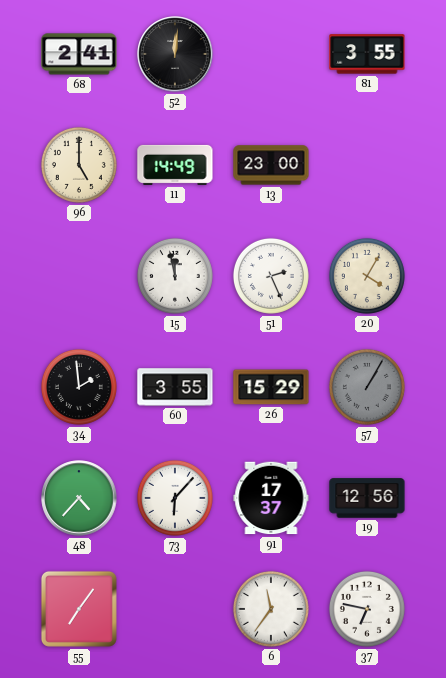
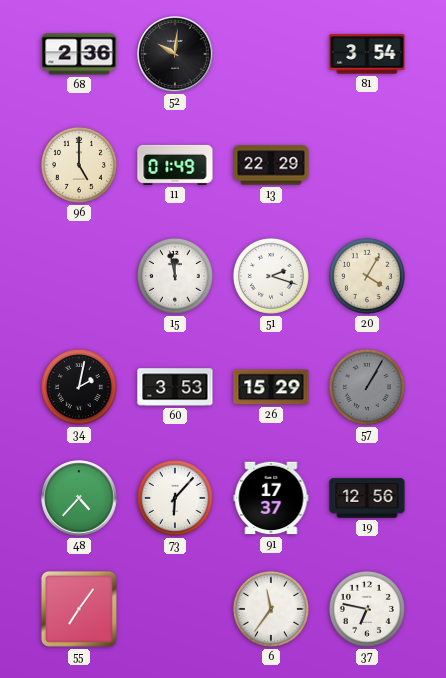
68: 2:41 -> 2:36 (79, 54)
52: 12:01 -> 10:01 (175, 54)
81: 3:55 -> 3:54 (367, 54)
11: 14:49 -> 01:49 (175, 165)
13: 23:00 -> 22:29 (271, 165)
51: 2:26 -> 2:18 (271, 276)
34: 1:59 -> 2:02 (79, 387)
60: 3:55 -> 3:53 (175, 387)
